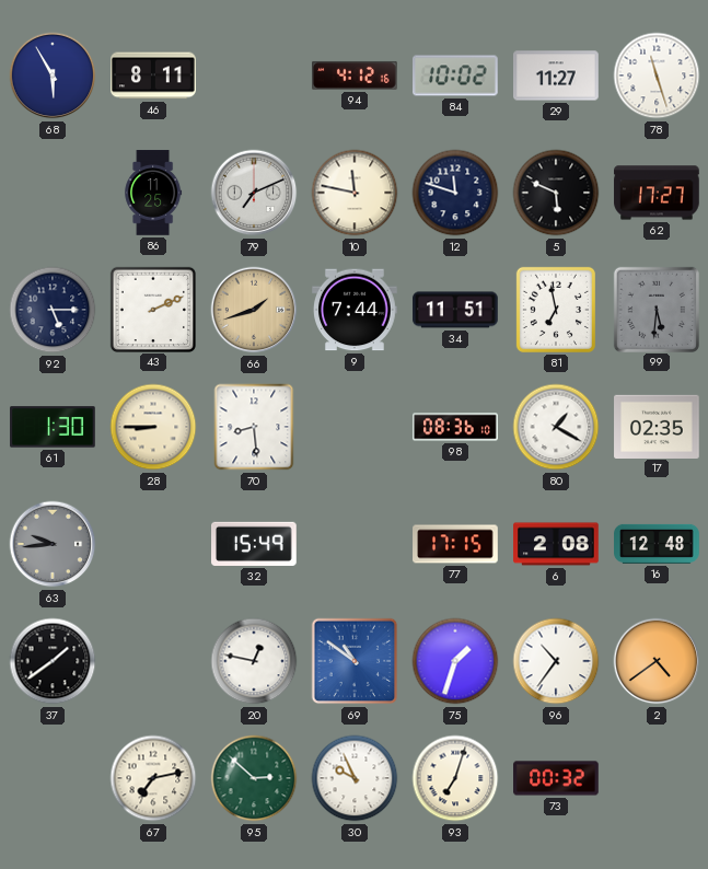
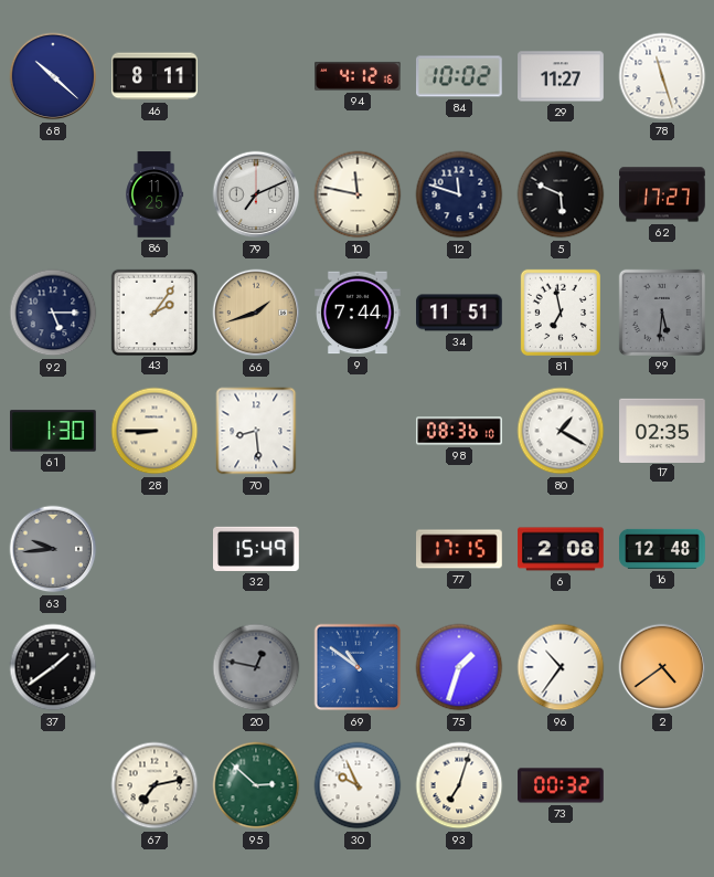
68: 5:55 -> 10:22 (53, 76)
43: 2:11 -> 2:06 (153, 311)
20 dial: white -> grey (256, 667)
